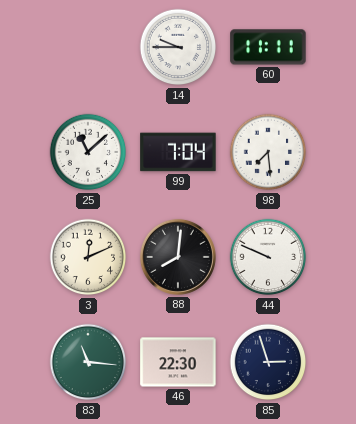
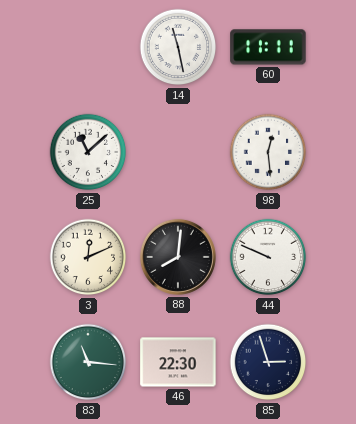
14: 9:45 -> 11:28 (178, 47)
99: 7:04 -> none (178, 152)
98: 7:29 -> 12:29 (268, 152)
